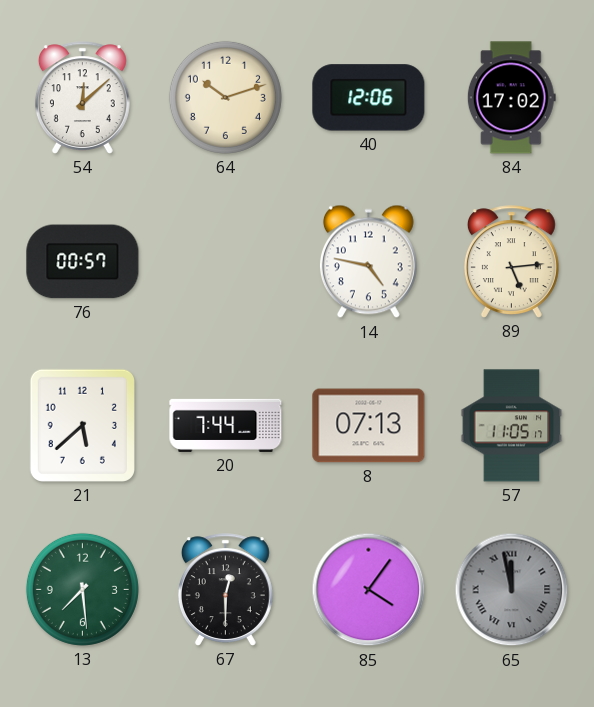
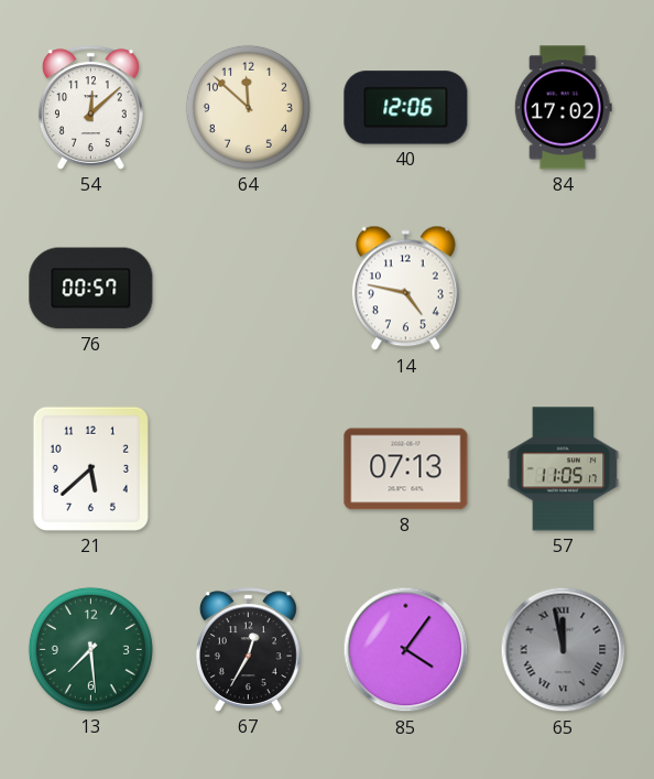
64: 10:12 -> 11:52 (248, 107)
89: 5:14 -> none (511, 262)
20: 7:44 -> none (226, 425)
67: 12:30 -> 12:35 (248, 650)
